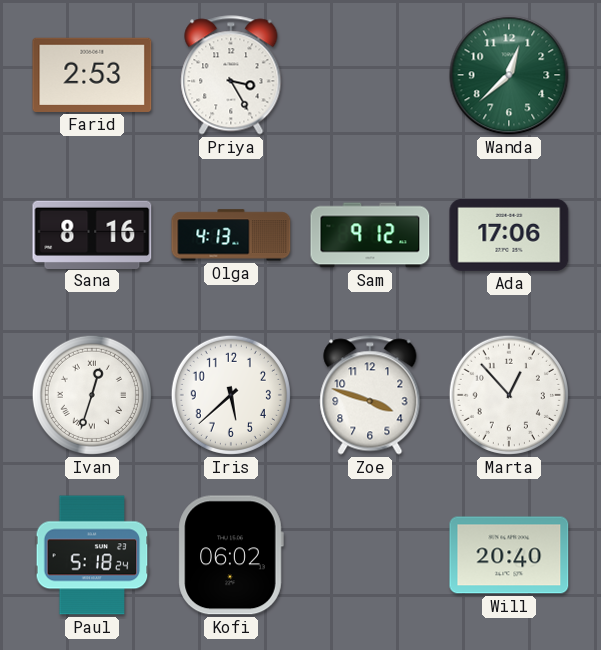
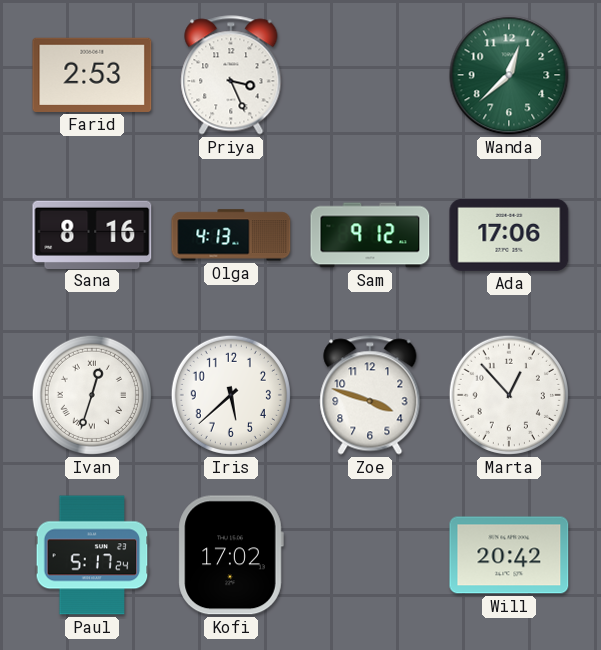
Priya: 3:25 -> 3:26 (231, 75)
Paul: 5:18 -> 5:17 (92, 555)
Kofi: 06:02 -> 17:02 (231, 555)
Will: 20:40 -> 20:42 (509, 555)
